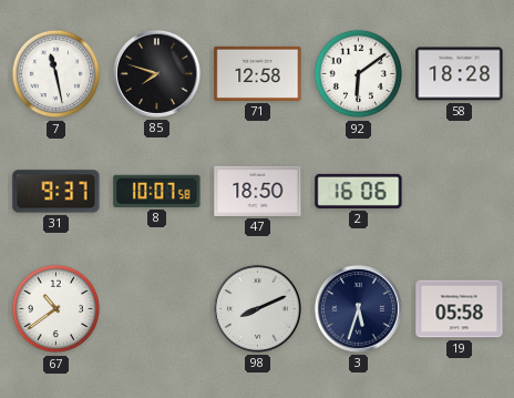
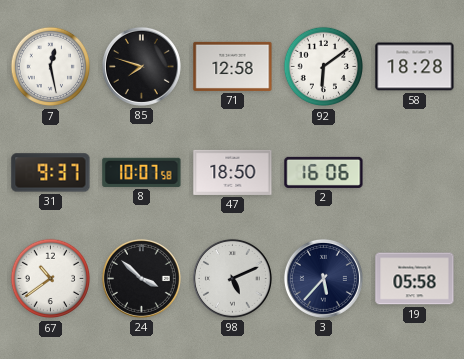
7: 11:28 -> 12:28 (51, 67)
24: none -> 3:52 (141, 278)
98: 8:11 -> 5:11 (232, 278)
3: 5:33 -> 5:37 (323, 278)
